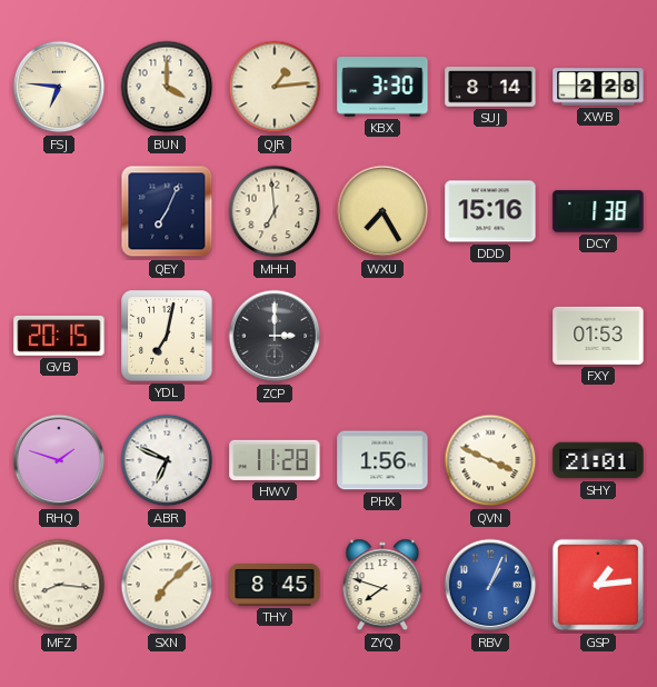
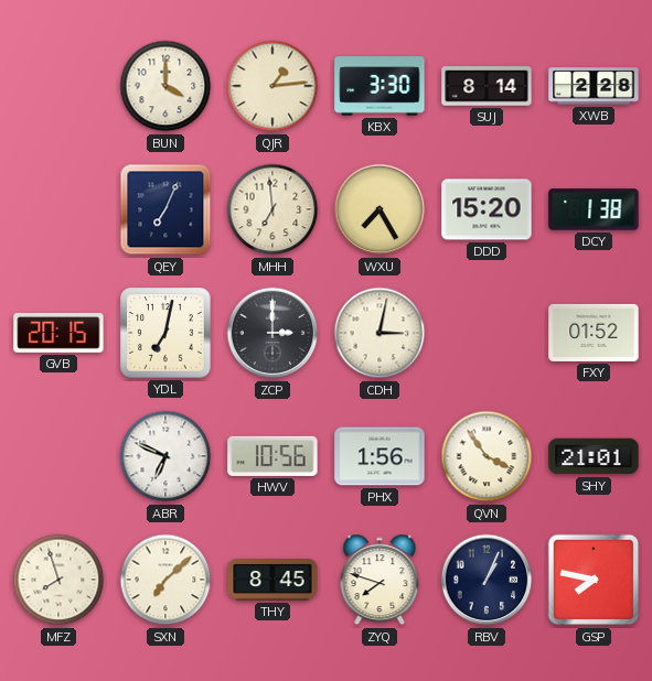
FSJ: 6:46 -> none (59, 87)
DDD: 15:16 -> 15:20 (487, 209)
CDH: none -> 3:02 (380, 333)
FXY: 01:53 -> 01:52 (594, 333)
RHQ: 1:48 -> none (59, 460)
HWV: 11:28 -> 10:56 (272, 456)
QVN: 3:49 -> 3:54 (487, 456)
MFZ: 8:16 -> 7:57 (58, 580)
RBV dial: blue -> navy (487, 580)
GSP: 1:14 -> 7:47 (594, 580)
